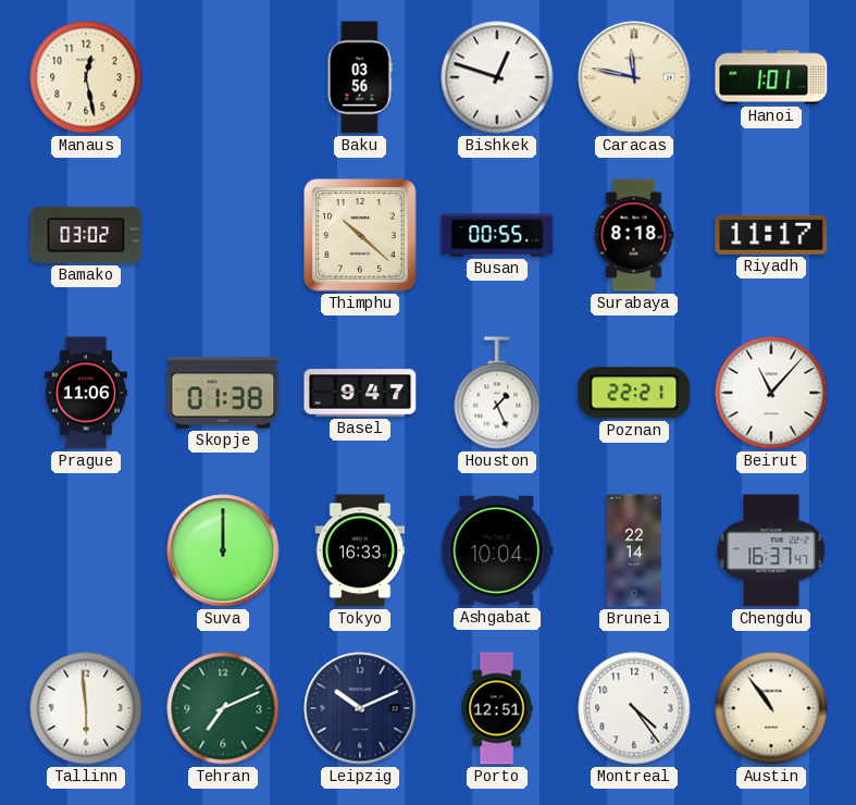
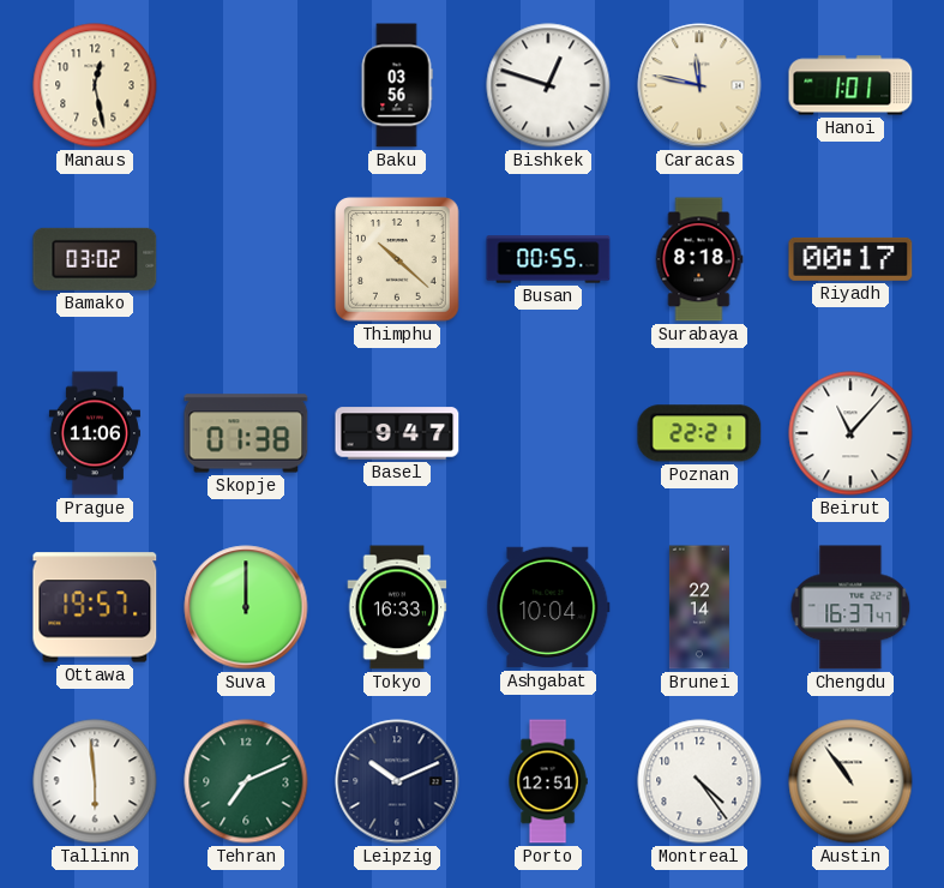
Riyadh: 11:17 -> 00:17 (850, 259)
Houston: 1:26 -> none (497, 393)
Ottawa: none -> 19:57 (95, 607)
